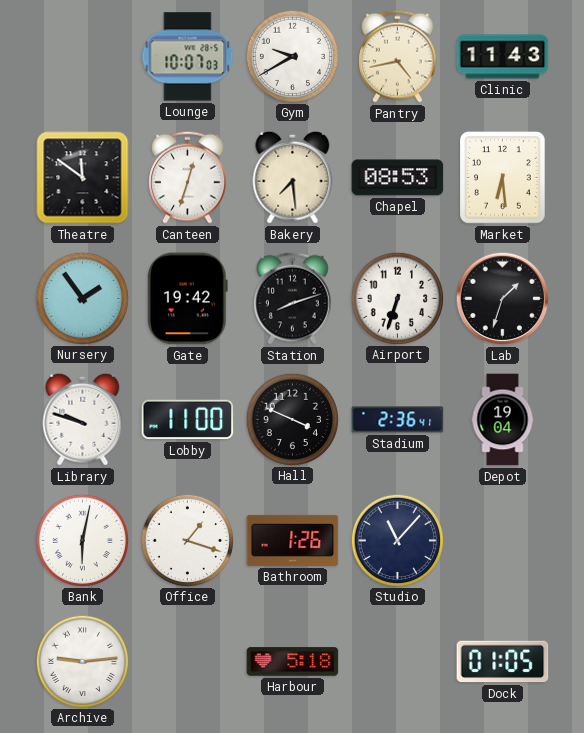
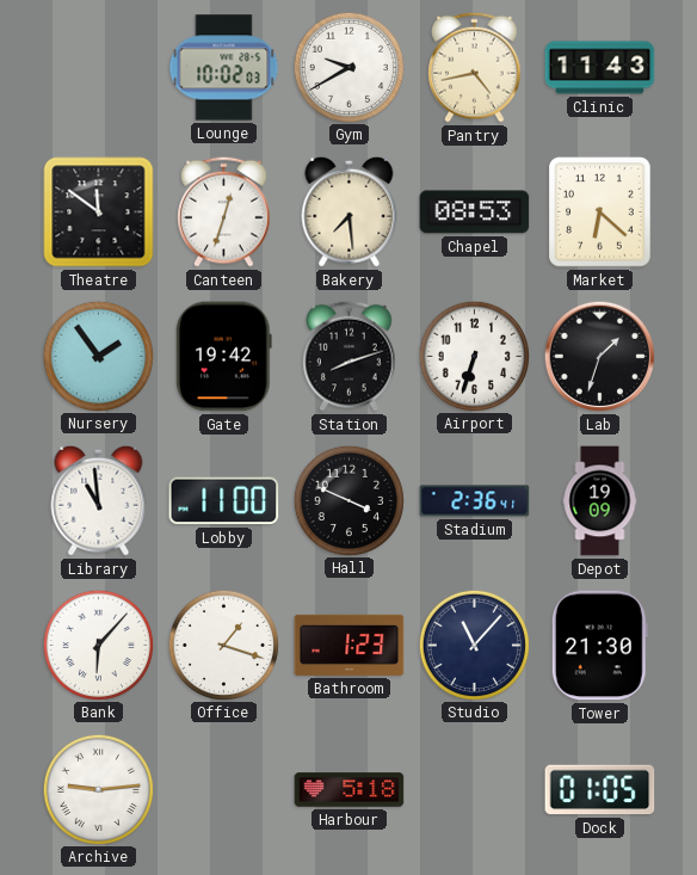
Lounge: 10:07 -> 10:02 (224, 68)
Market: 6:29 -> 6:22 (600, 212)
Library: 9:48 -> 10:59 (99, 500)
Depot: 19:04 -> 19:09 (600, 501)
Bank: 6:02 -> 6:07 (98, 645)
Bathroom: 1:26 -> 1:23 (350, 645)
Tower: none -> 21:30 (599, 646)
